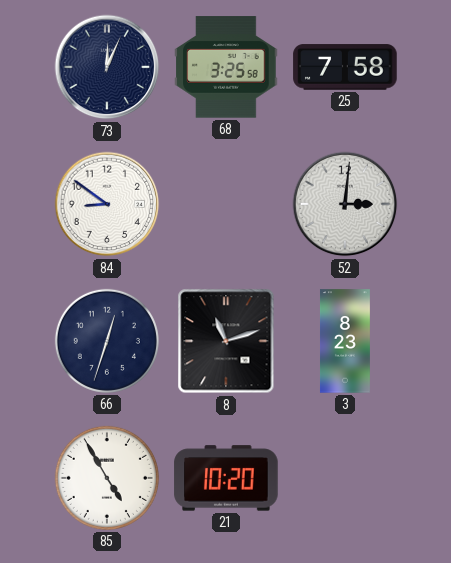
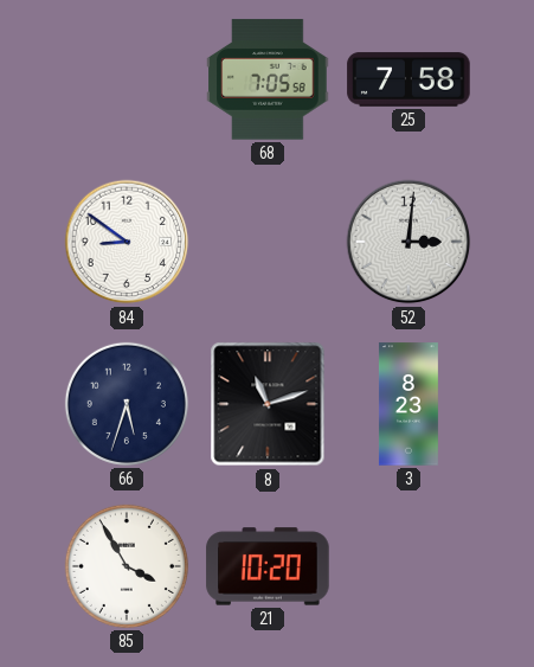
73: 12:04 -> none (107, 67)
68: 3:25 -> 7:05 (268, 79)
66: 12:33 -> 5:33 (127, 404)
85: 4:55 -> 3:55 (127, 566)
